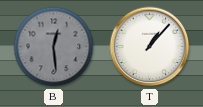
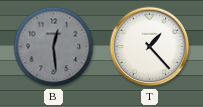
T: 1:07 -> 1:23 (150, 47)
